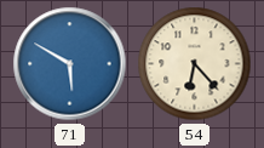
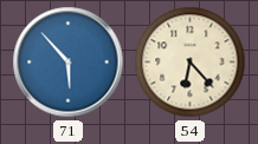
71: 5:50 -> 5:53 (69, 63)
